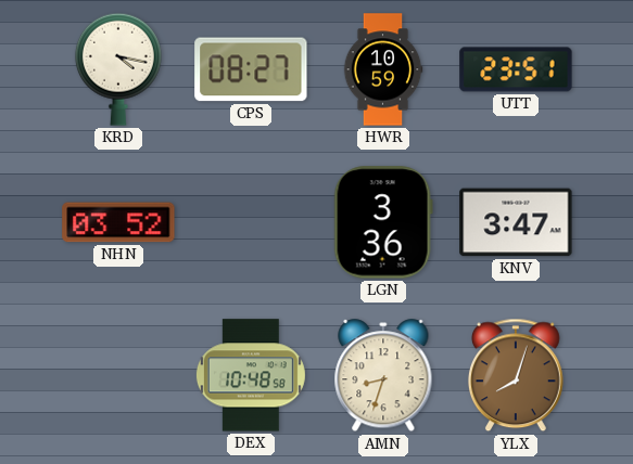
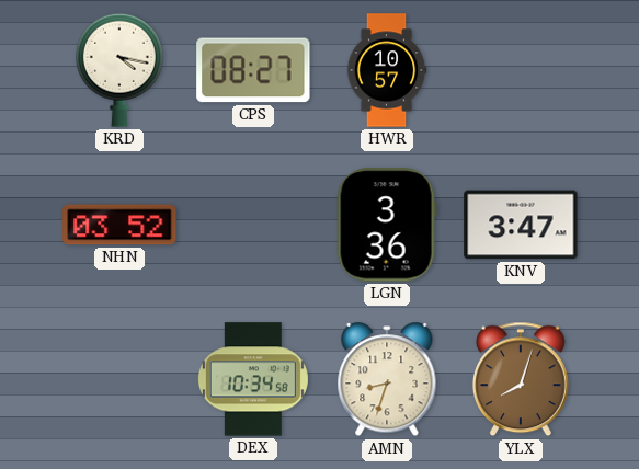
HWR: 10:59 -> 10:57 (387, 70)
UTT: 23:51 -> none (516, 69)
DEX: 10:48 -> 10:34 (253, 379)
